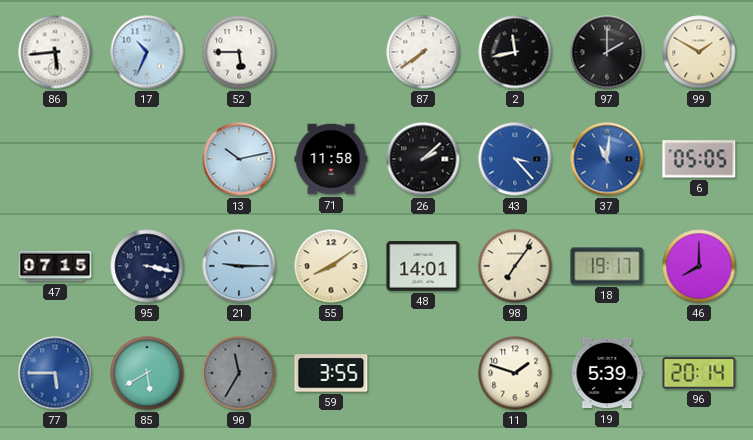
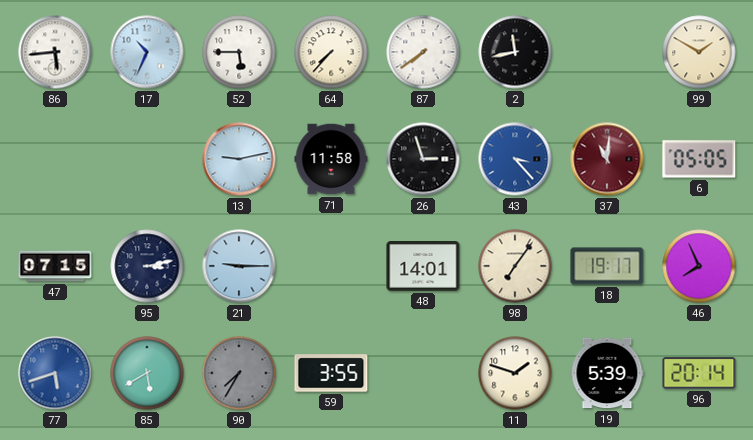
64: none -> 7:37 (331, 52)
97: 2:00 -> none (607, 52)
13: 10:13 -> 9:13 (239, 159)
26: 2:08 -> 2:57 (423, 159)
37 dial: blue -> burgundy (607, 159)
95: 3:17 -> 3:13 (147, 266)
55: 8:09 -> none (331, 266)
46: 8:00 -> 7:56 (699, 266)
77: 5:45 -> 5:42 (55, 373)
90: 11:35 -> 7:35 (239, 373)
